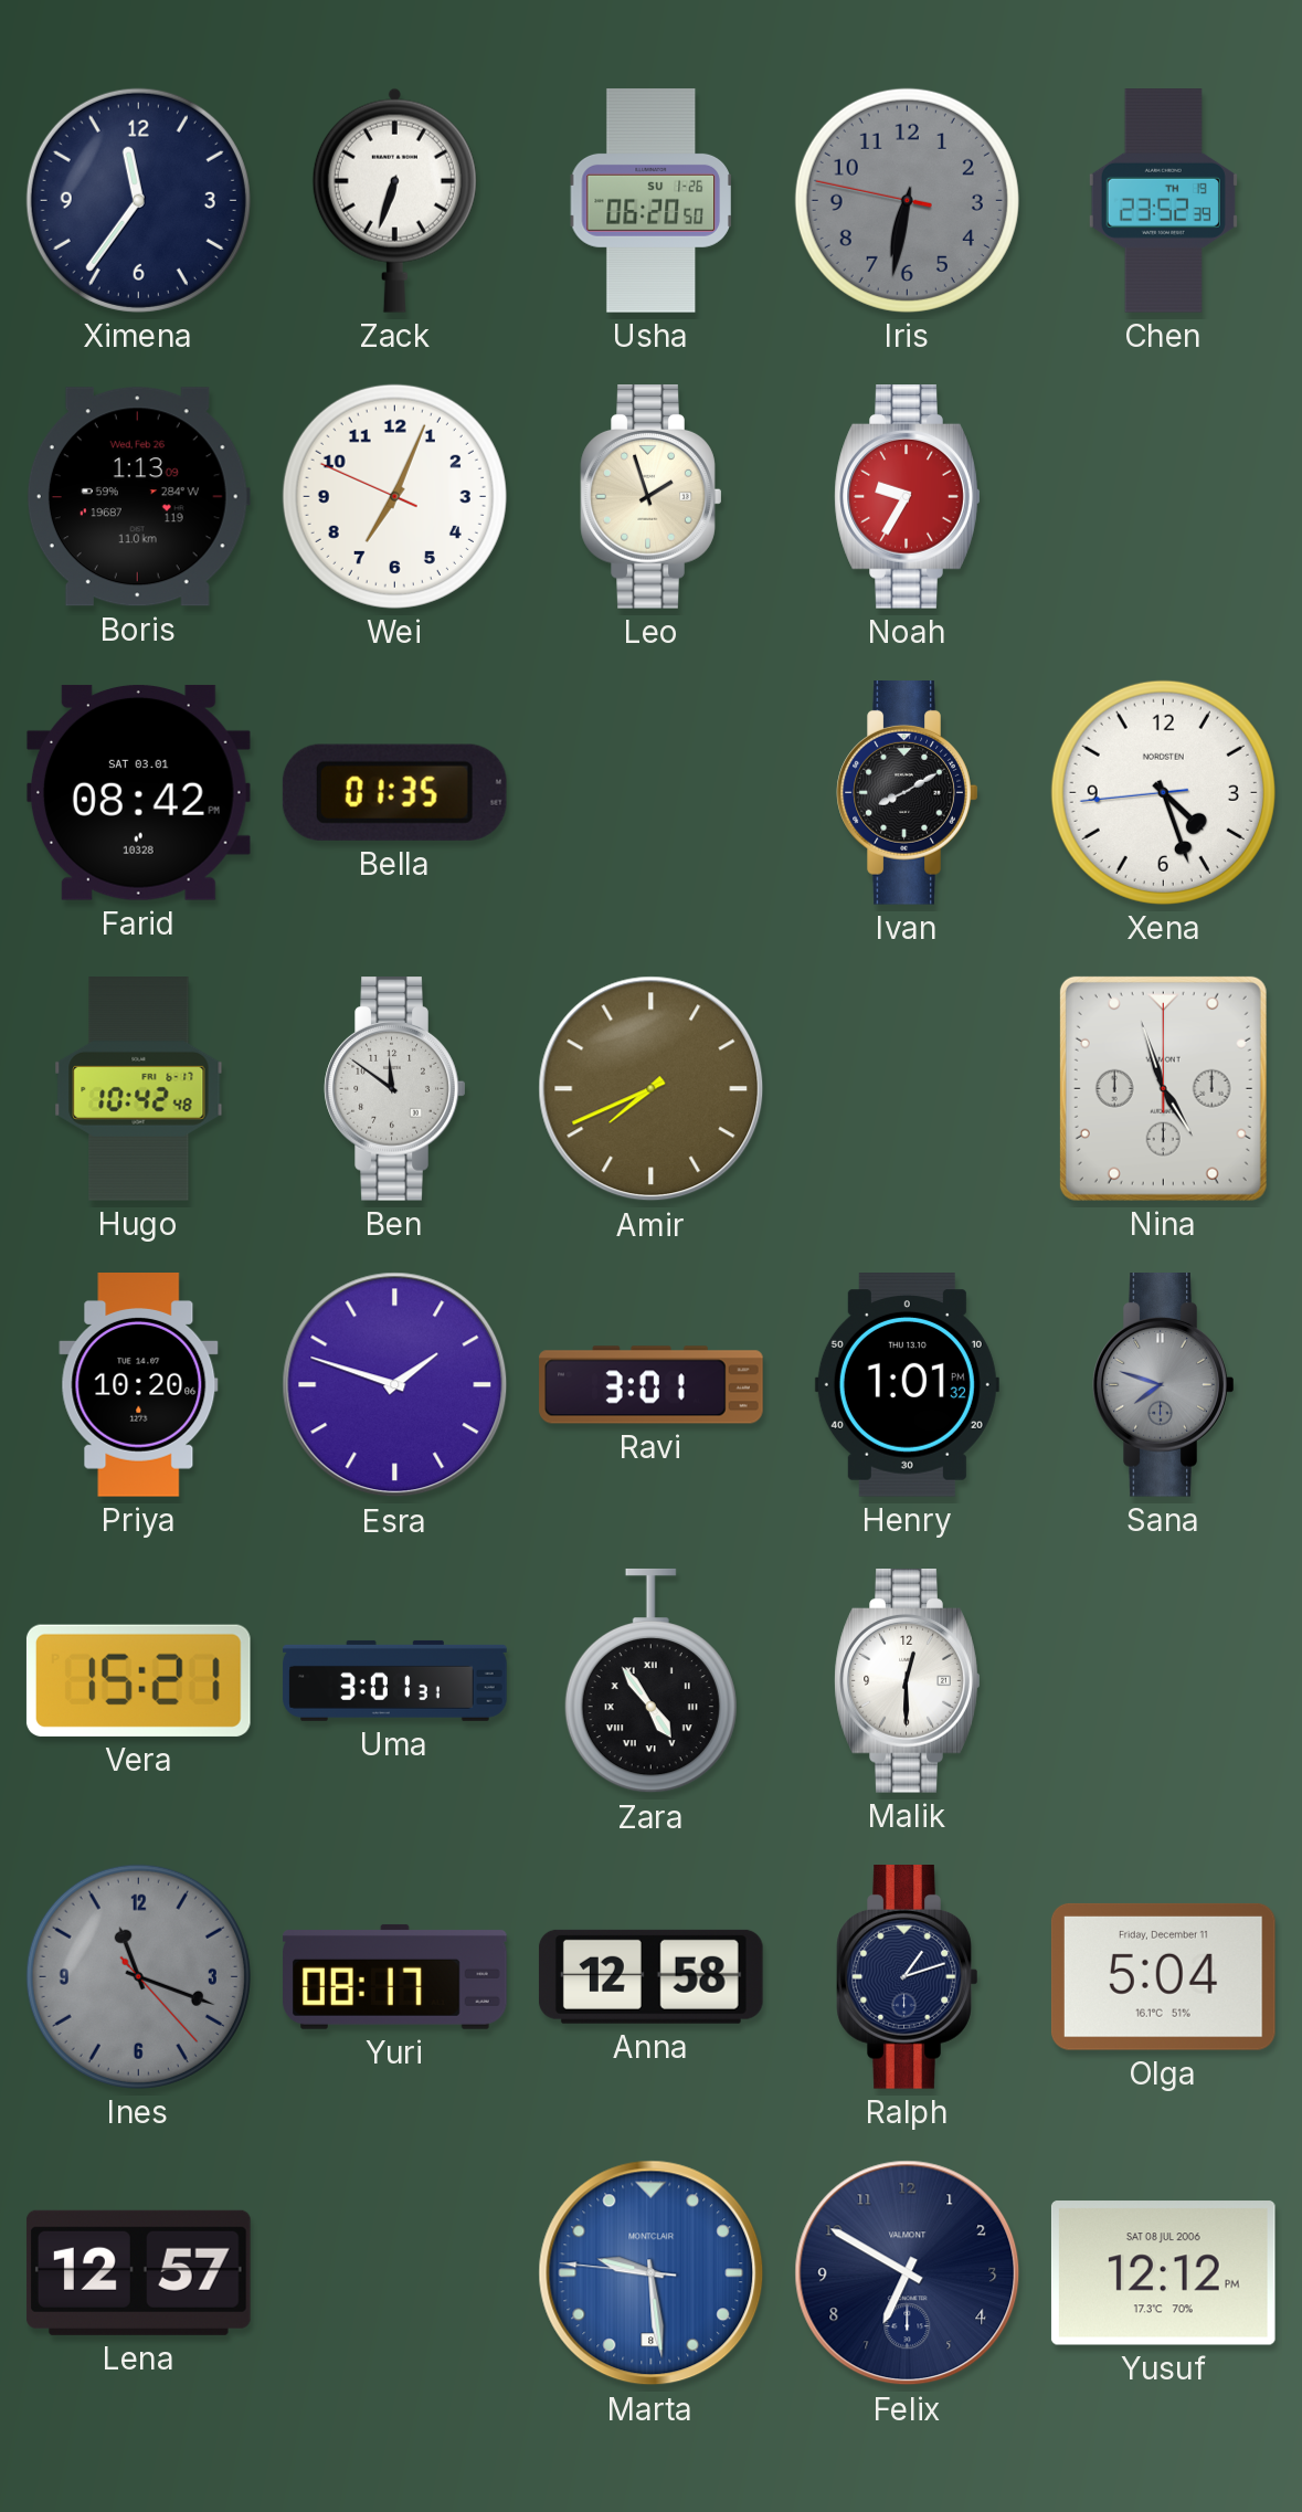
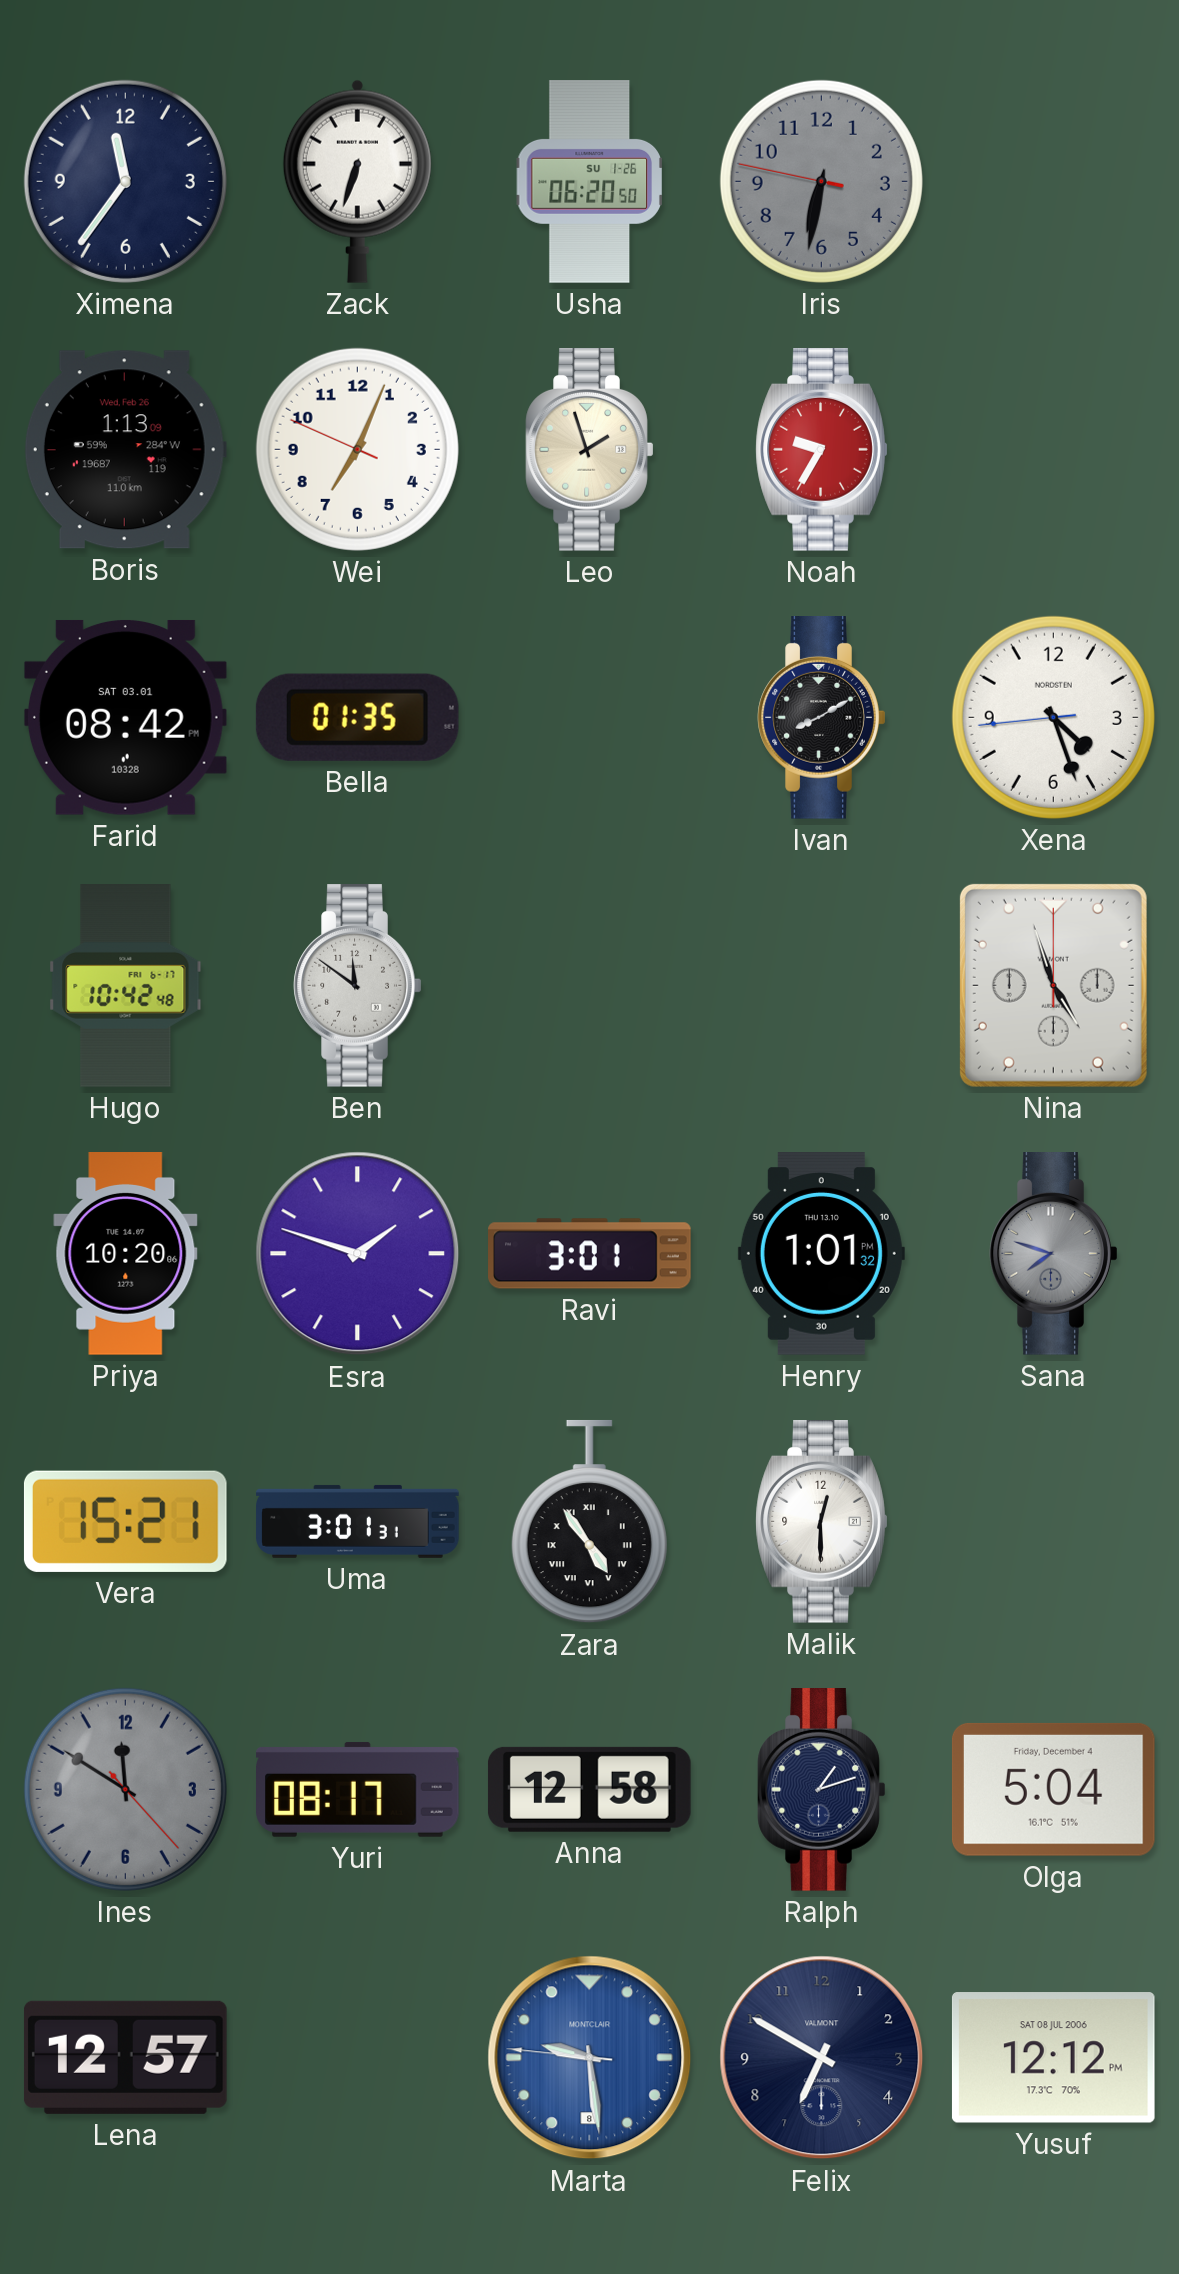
Chen: 23:52 -> none (1163, 201)
Amir: 7:41 -> none (652, 1089)
Ines: 11:18 -> 11:50 (125, 1789)
Olga date: Friday, December 11 -> Friday, December 4 (1053, 1789)
